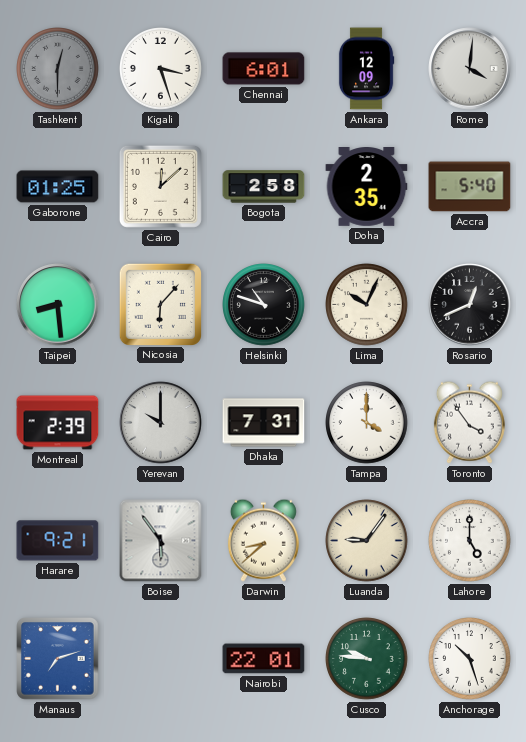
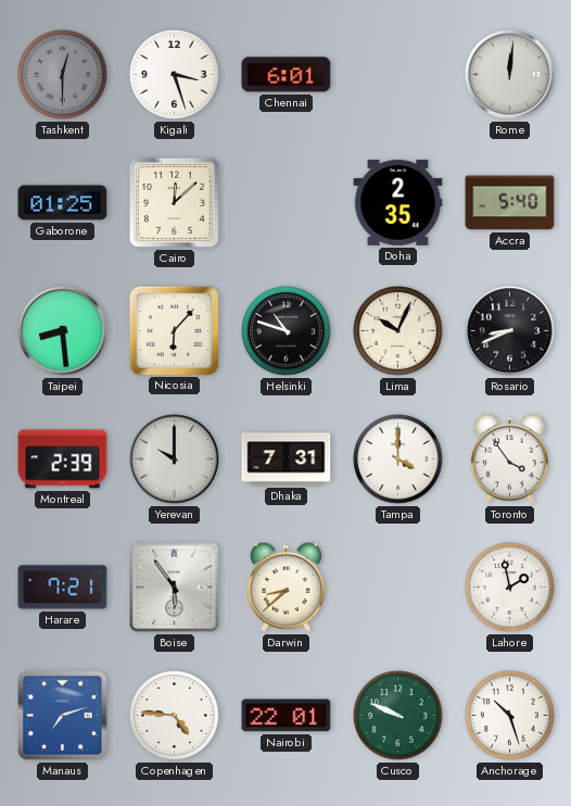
Ankara: 12:09 -> none (366, 69)
Rome: 4:01 -> 12:01 (510, 75)
Bogota: 2:58 -> none (264, 187)
Rosario: 12:41 -> 8:41 (510, 331)
Harare: 9:21 -> 7:21 (63, 588)
Luanda: 9:06 -> none (367, 541)
Lahore: 5:00 -> 1:58 (510, 588)
Copenhagen: none -> 4:46 (175, 716)
Cusco: 9:46 -> 9:49 (398, 716)
